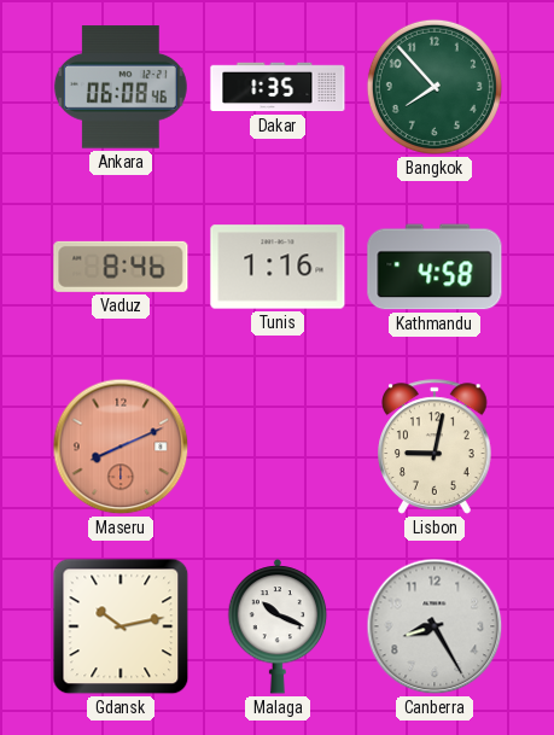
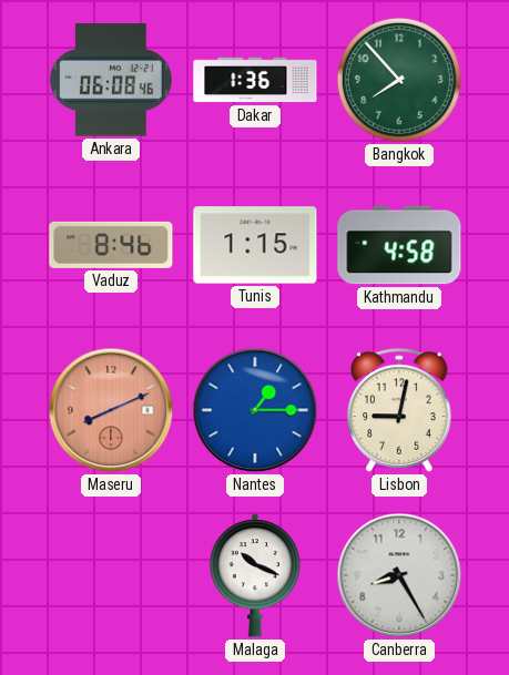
Dakar: 1:35 -> 1:36 (255, 80)
Tunis: 1:16 -> 1:15 (255, 245)
Nantes: none -> 1:15 (255, 410)
Gdansk: 10:13 -> none (121, 626)
